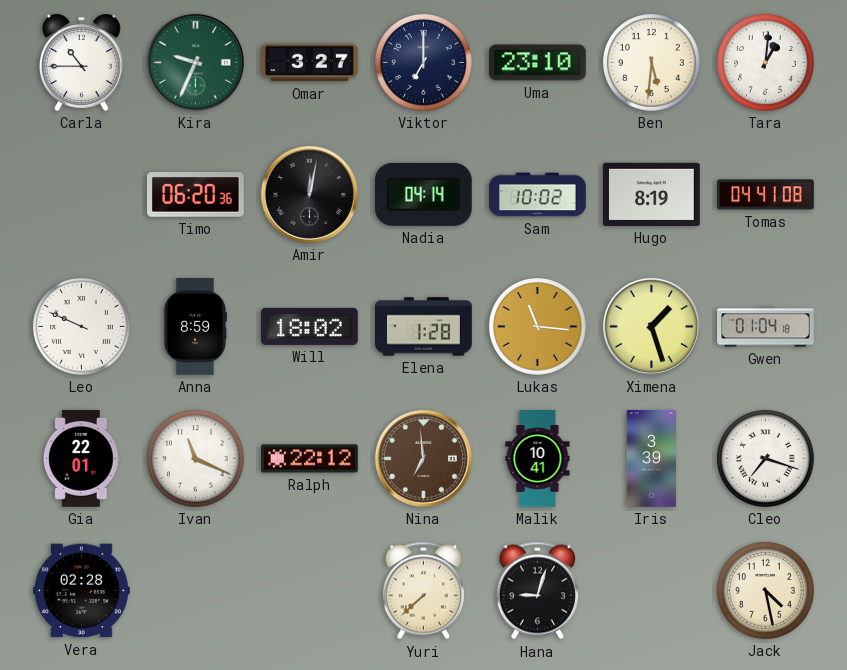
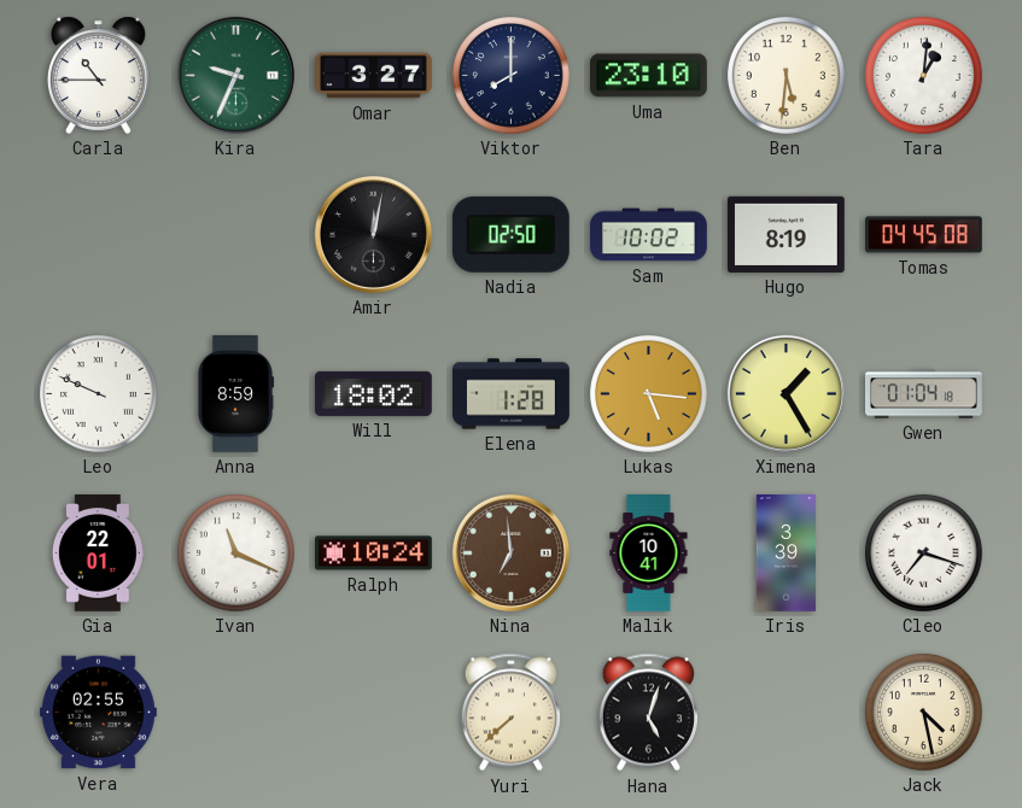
Viktor: 7:00 -> 8:00 (512, 76)
Timo: 06:20 -> none (195, 195)
Nadia: 04:14 -> 02:50 (510, 234)
Tomas: 04:41 -> 04:45 (924, 235)
Lukas: 11:16 -> 5:16 (649, 394)
Ximena: 1:27 -> 1:25 (786, 393)
Ralph: 22:12 -> 10:24 (374, 554)
Vera: 02:28 -> 02:55 (99, 713)
Hana: 9:03 -> 5:03 (648, 713)
